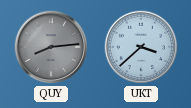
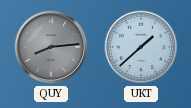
UKT: 3:38 -> 1:38 (141, 47)
